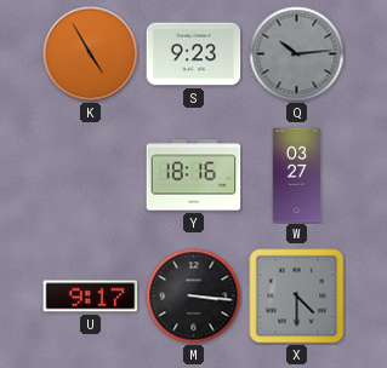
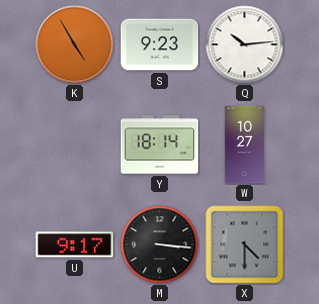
Q dial: grey -> white (245, 45)
Y: 18:16 -> 18:14 (160, 145)
W: 03:27 -> 10:27 (245, 145)
